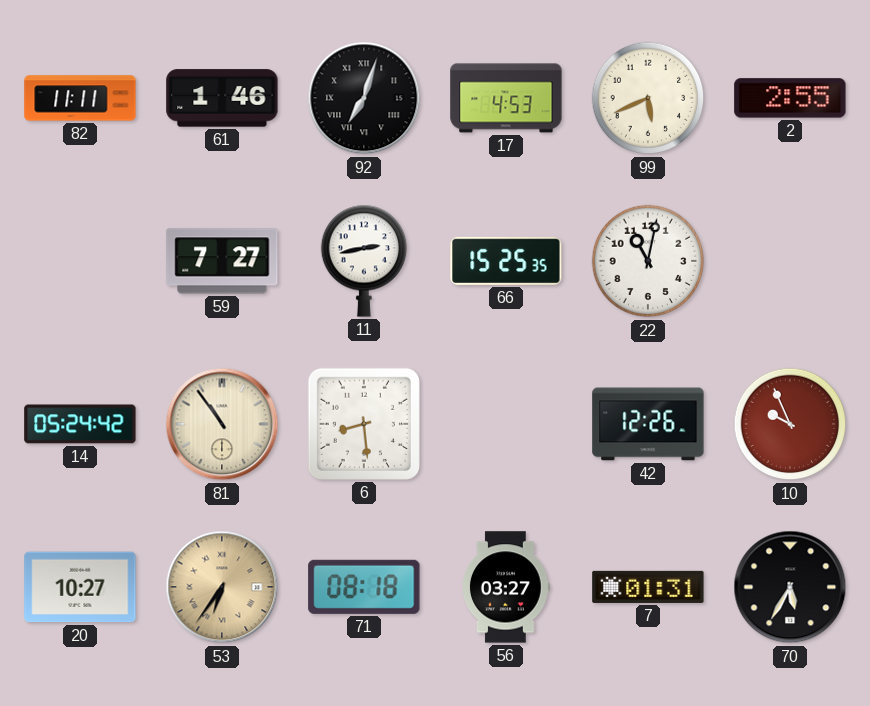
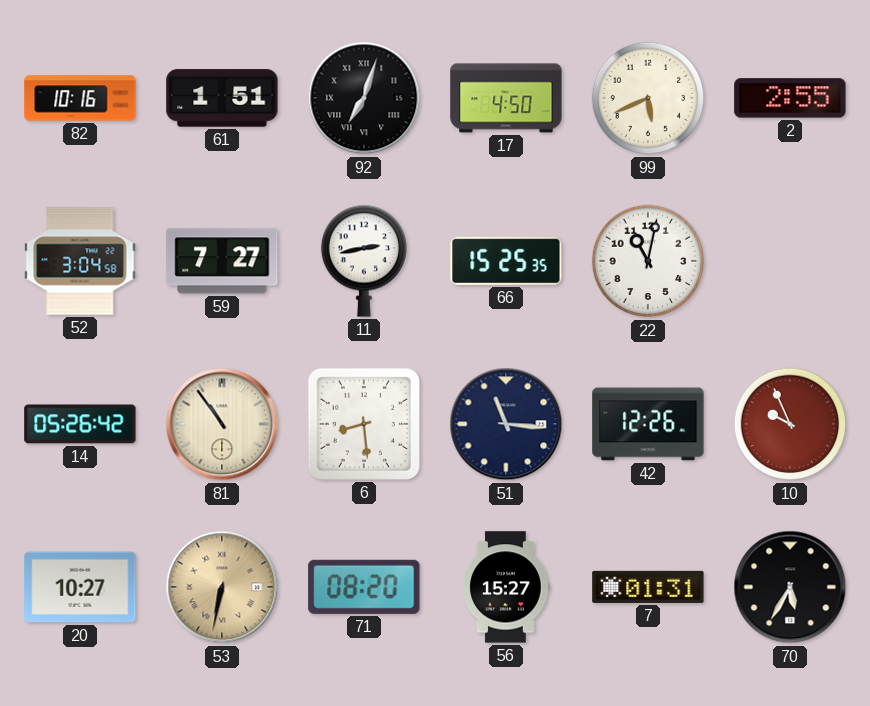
82: 11:11 -> 10:16 (80, 98)
61: 1:46 -> 1:51 (222, 98)
17: 4:53 -> 4:50 (506, 98)
52: none -> 3:04 (80, 261)
14: 05:24 -> 05:26 (80, 424)
51: none -> 11:16 (506, 424)
53: 6:36 -> 6:32 (222, 587)
71: 08:18 -> 08:20 (364, 587)
56: 03:27 -> 15:27 (507, 587)
